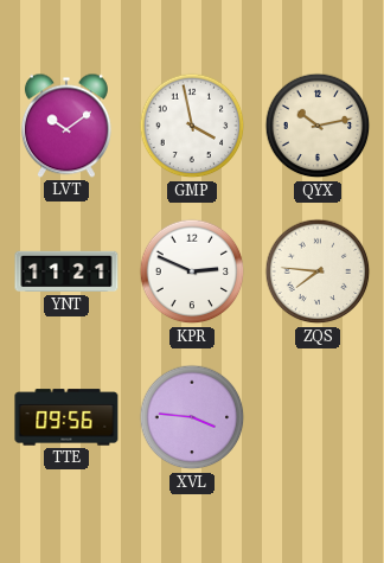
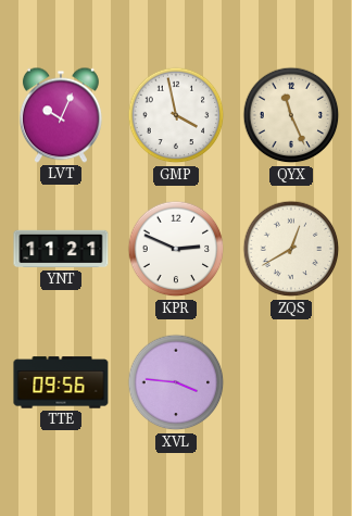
LVT: 10:09 -> 10:04 (61, 115)
QYX: 10:13 -> 11:26 (291, 115)
ZQS: 7:46 -> 12:40 (291, 249)
